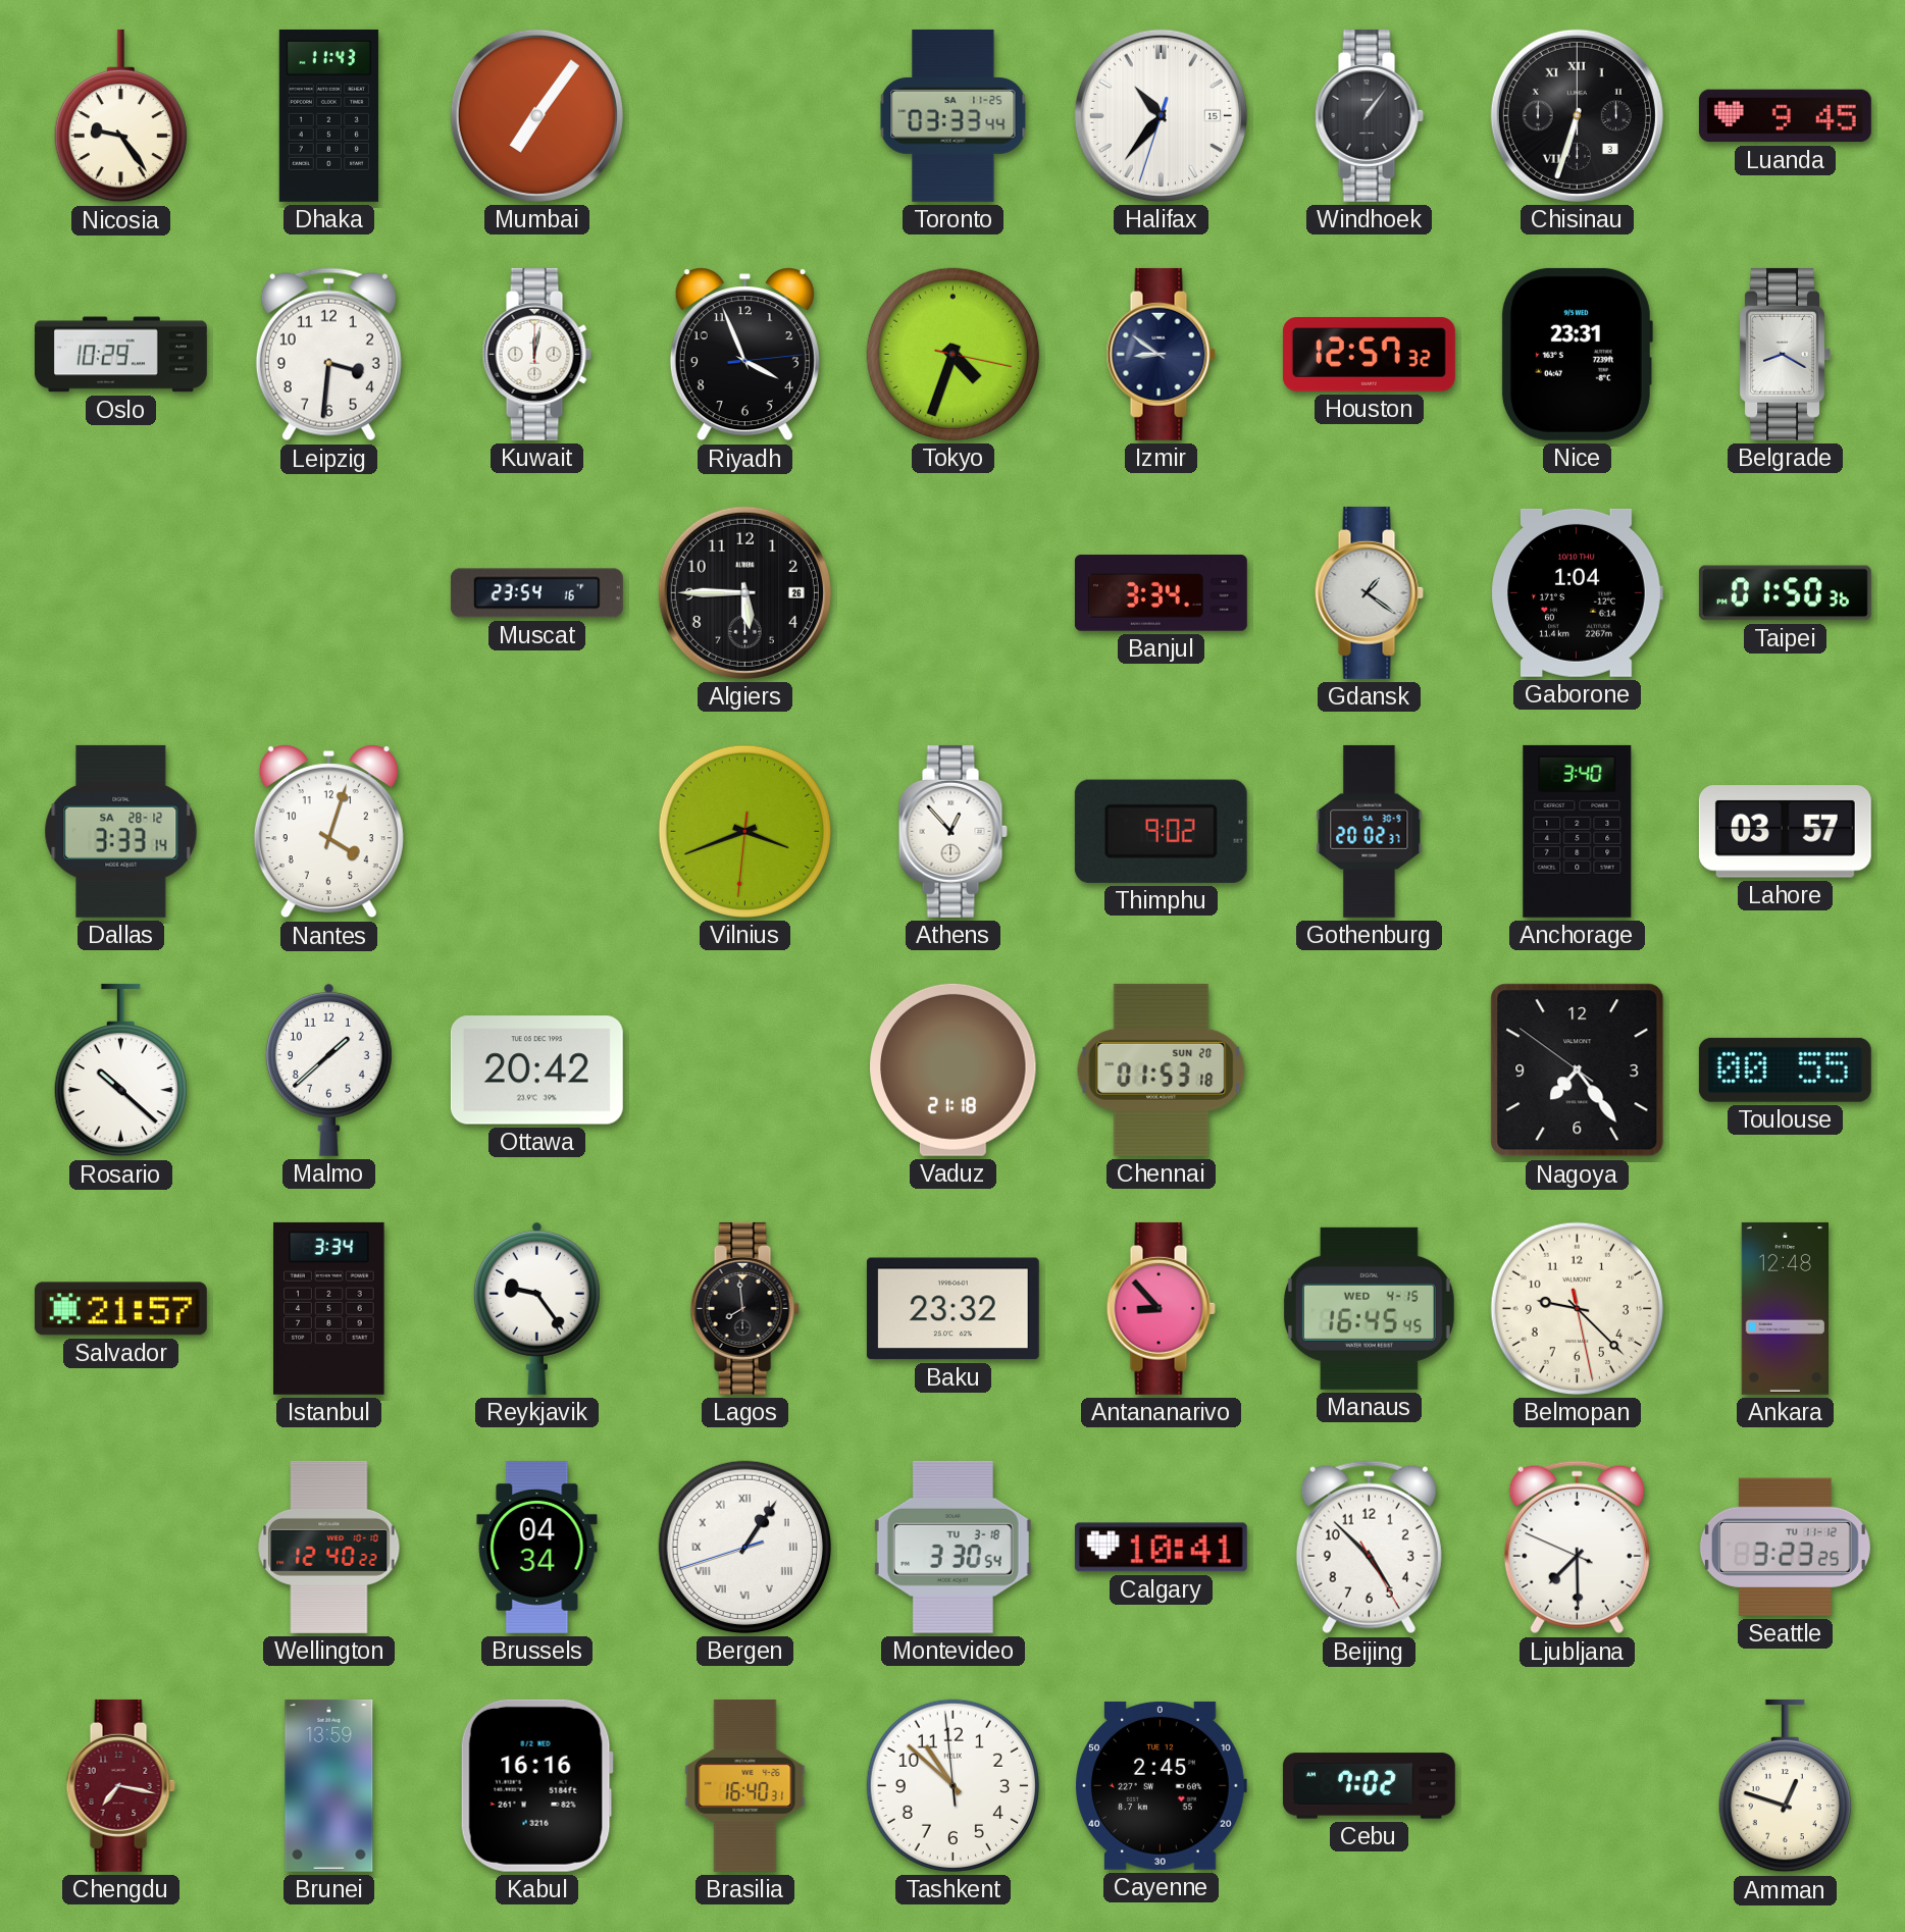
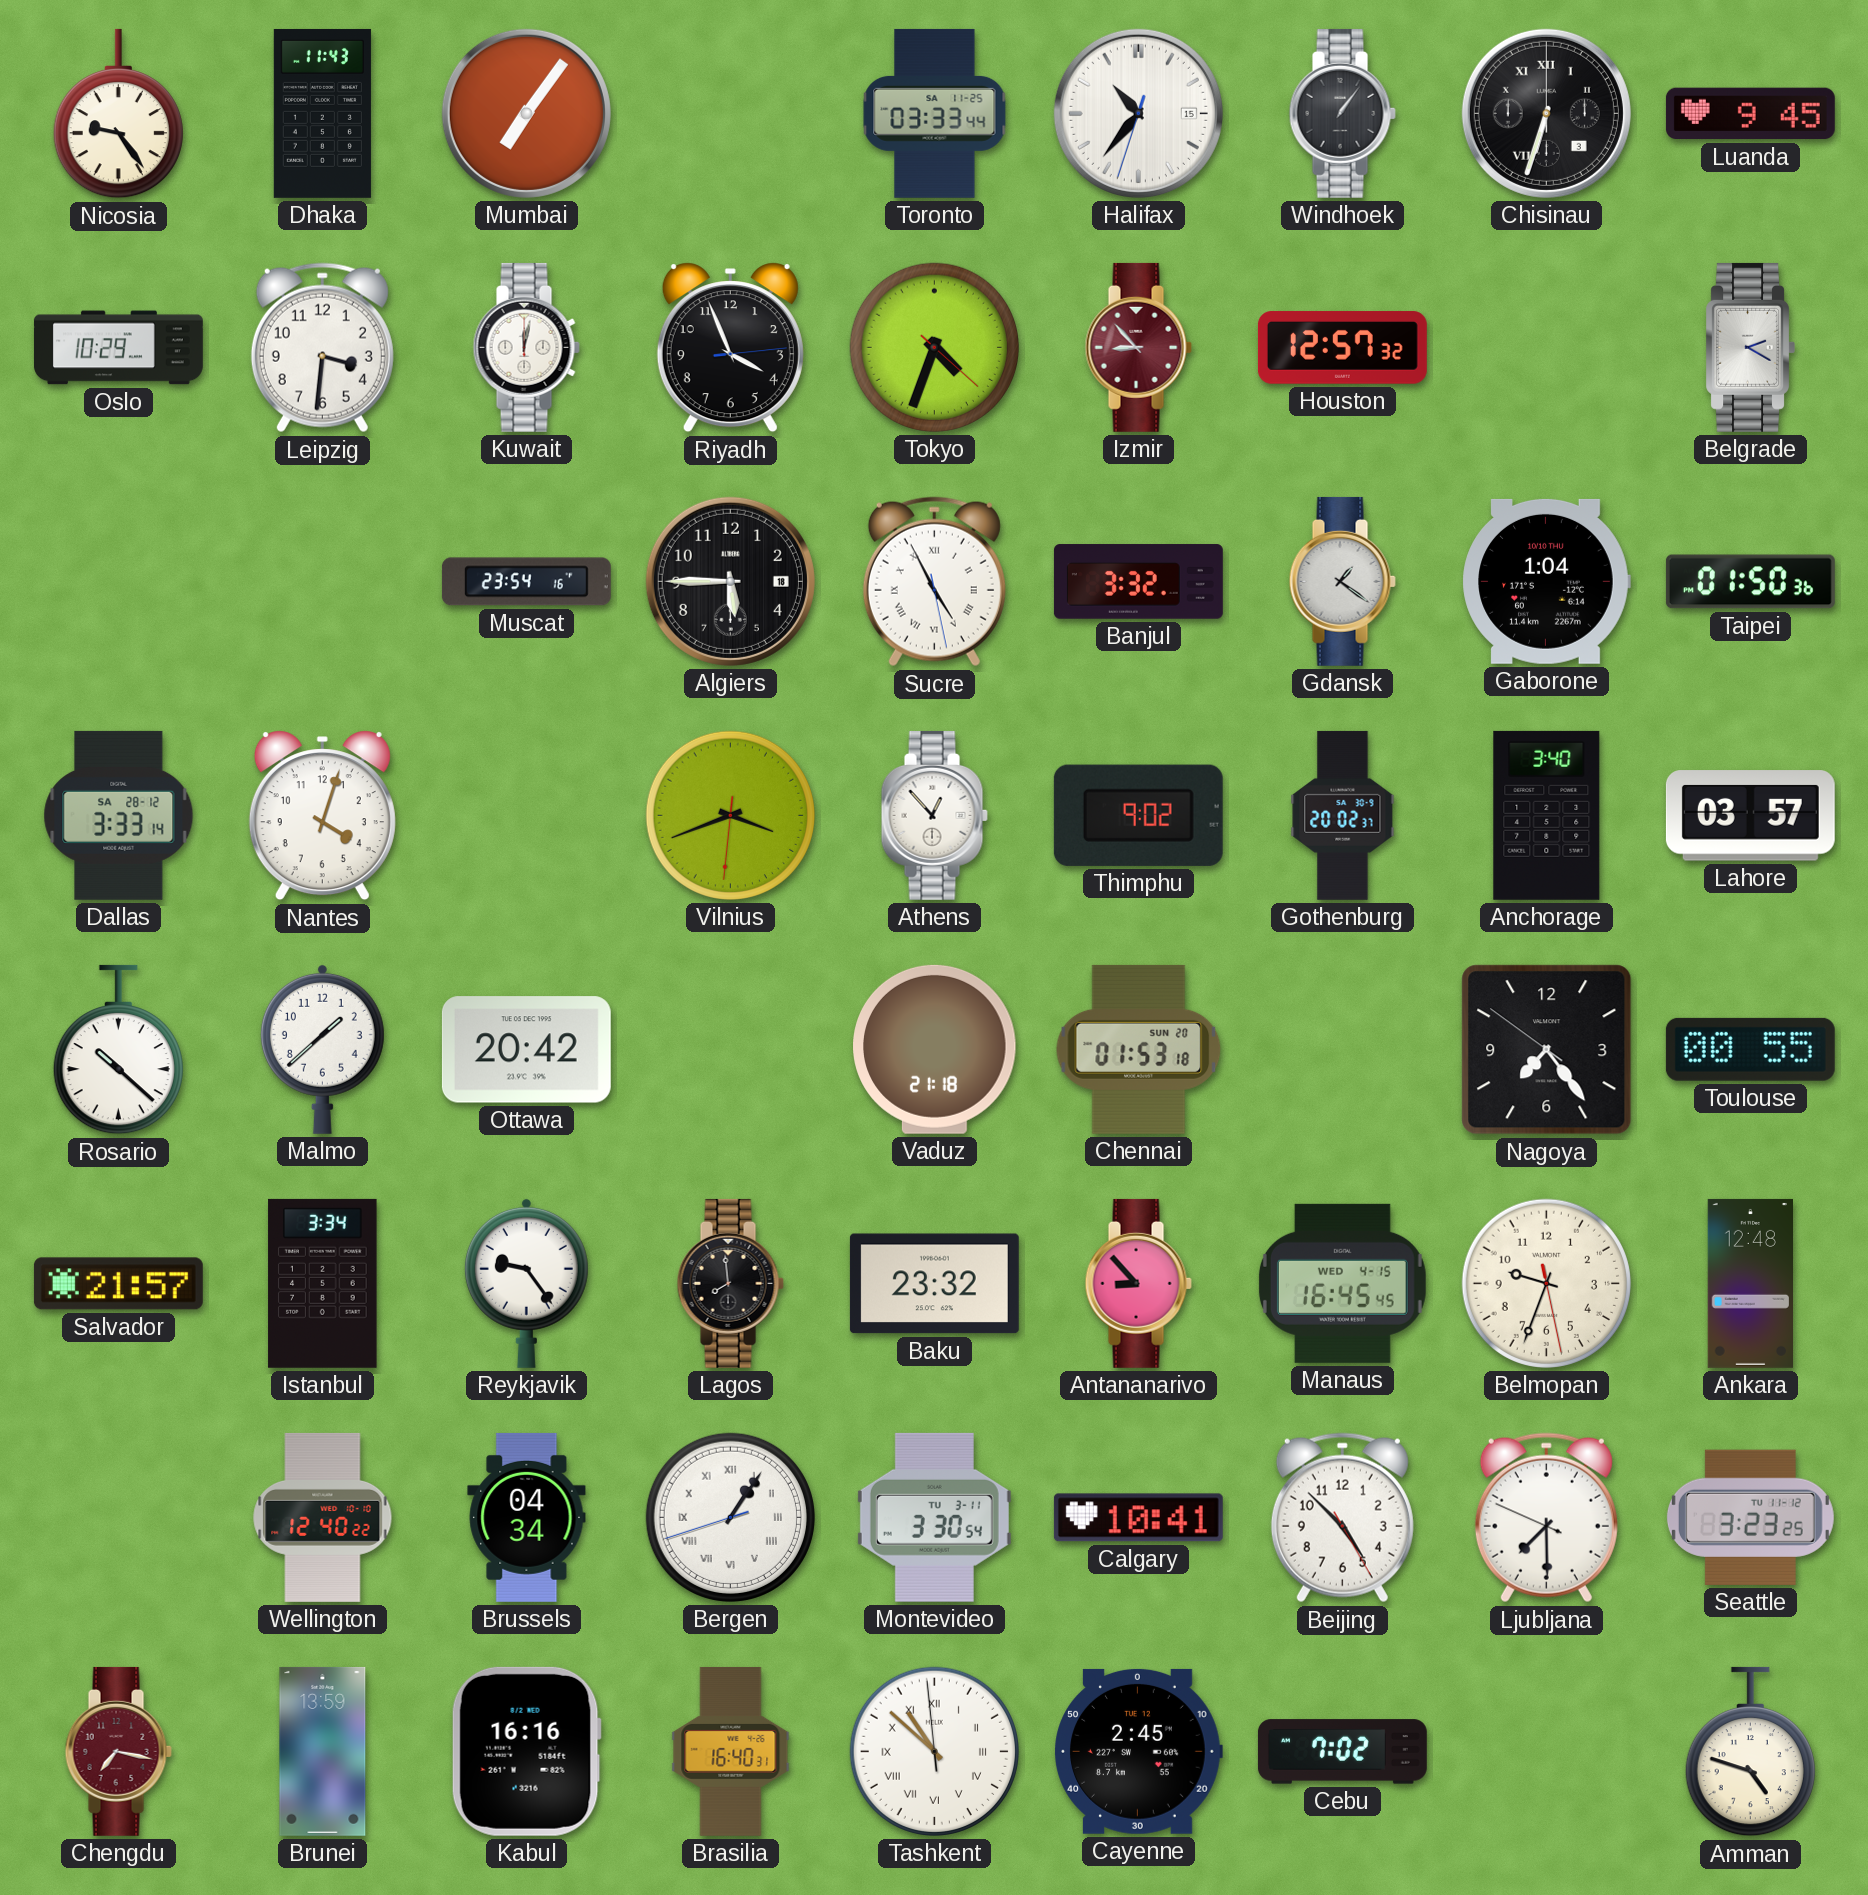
Tokyo: 4:33:17 -> 4:33:22 (934, 347)
Izmir: 8:51 -> 8:53 (1138, 347)
Izmir dial: navy -> burgundy (1138, 347)
Nice: 23:31 -> none (1577, 354)
Belgrade: 8:20 -> 2:20 (1750, 347)
Algiers date: 26 -> 18 (730, 581)
Sucre: none -> 4:55 (934, 582)
Banjul: 3:34 -> 3:32 (1138, 582)
Belmopan: 9:22 -> 9:33 (1546, 1283)
Montevideo date: TU 3-18 -> TU 3-11 (934, 1517)
Tashkent numerals: Arabic -> Roman (934, 1751)
Amman: 12:48 -> 4:48 (1750, 1752)
